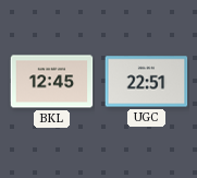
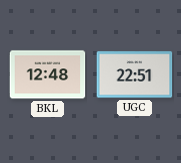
BKL: 12:45 -> 12:48 (48, 75)
